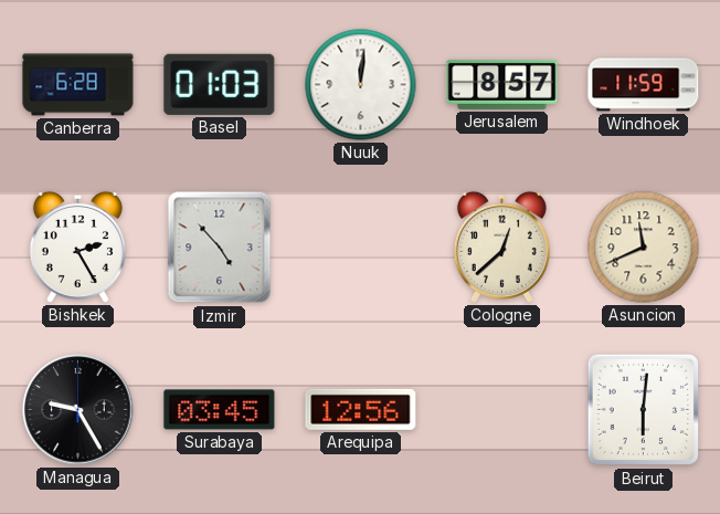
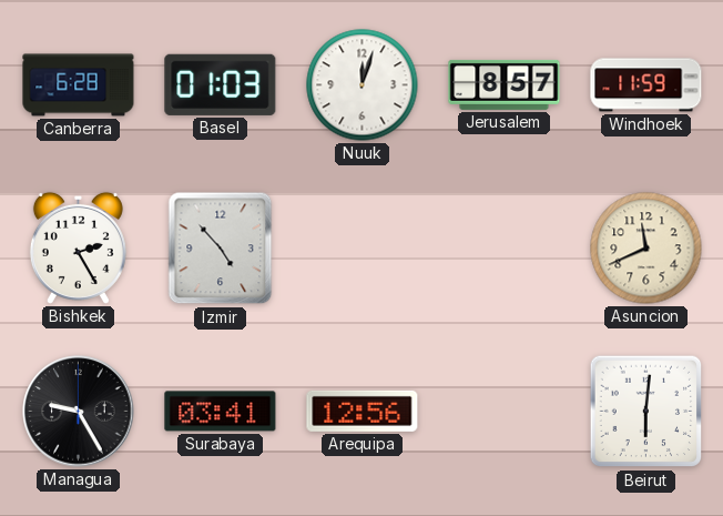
Nuuk: 12:01 -> 12:03 (363, 85)
Cologne: 12:38 -> none (501, 246)
Surabaya: 03:45 -> 03:41 (221, 412)
